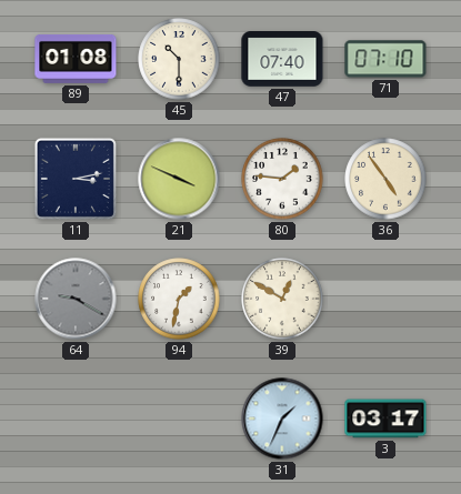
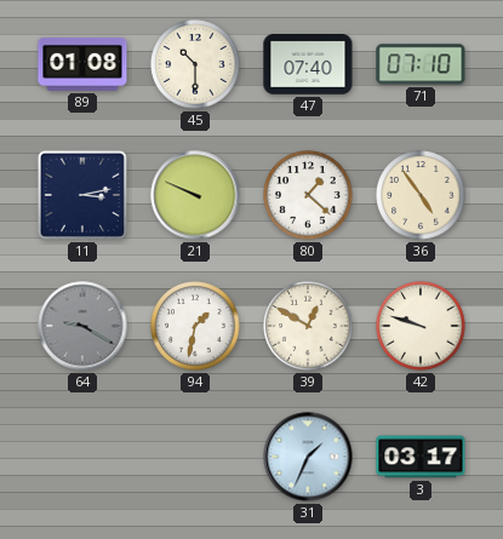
21: 3:49 -> 9:49 (195, 195)
80: 1:46 -> 1:22 (308, 195)
42: none -> 9:48 (421, 326)
